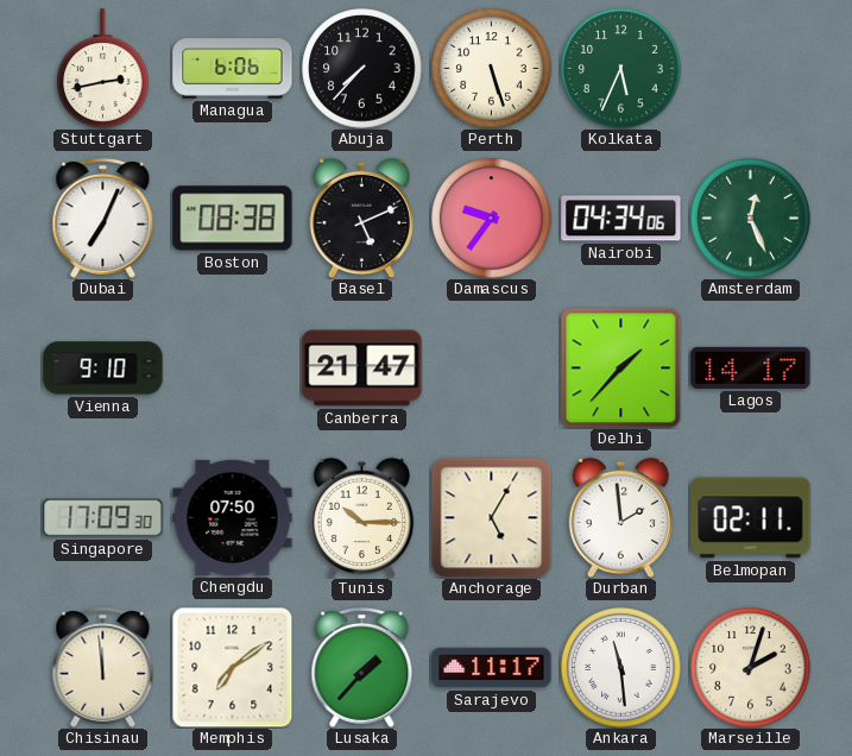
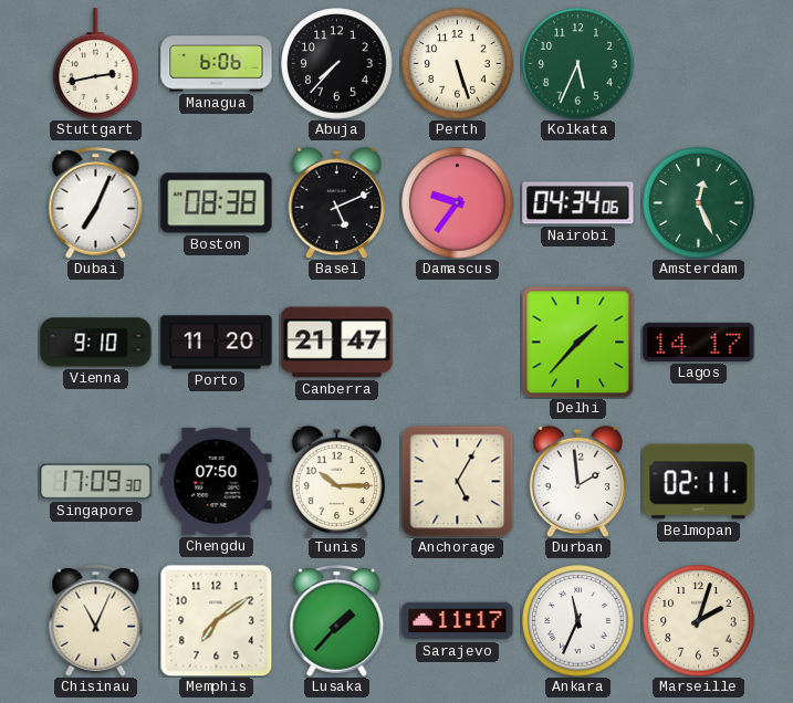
Porto: none -> 11:20 (217, 343)
Chisinau: 11:59 -> 11:04 (96, 620)
Ankara: 11:29 -> 11:34 (578, 621)
